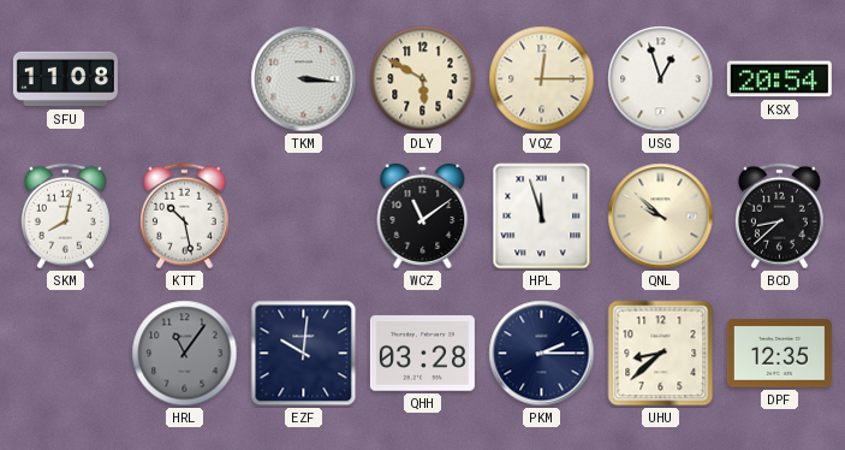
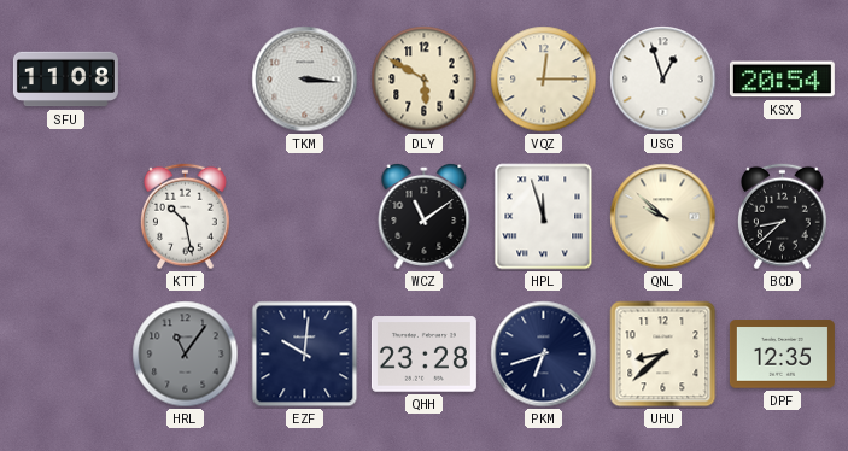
SKM: 8:02 -> none (65, 217)
QHH: 03:28 -> 23:28 (423, 355)
PKM: 2:15 -> 6:42 (544, 355)
